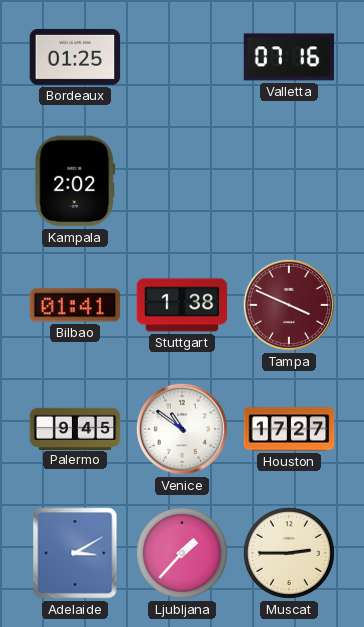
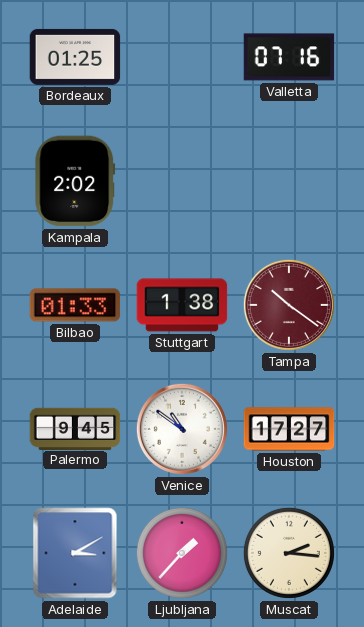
Bilbao: 01:41 -> 01:33 (75, 305)
Tampa: 3:49 -> 10:21 (289, 305)
Muscat: 2:45 -> 2:16 (289, 553)
